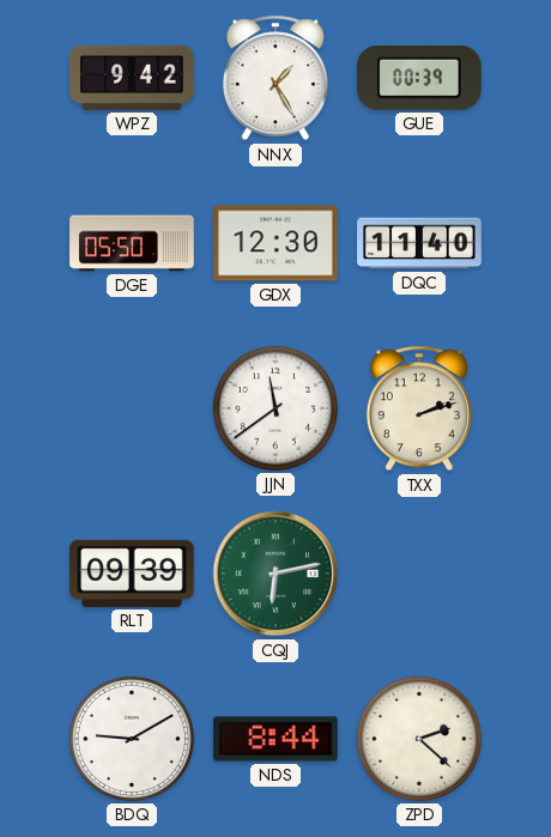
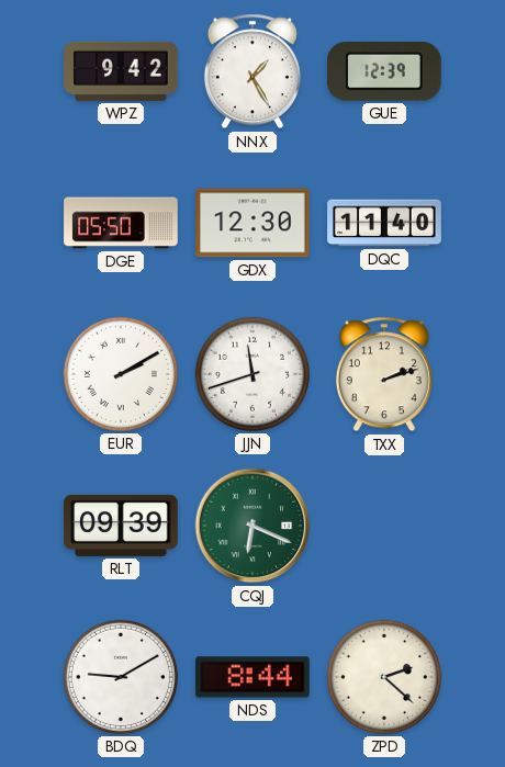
GUE: 00:39 -> 12:39 (384, 72)
EUR: none -> 2:10 (121, 374)
JJN: 11:39 -> 11:42 (252, 374)
CQJ: 6:13 -> 6:19 (252, 526)
